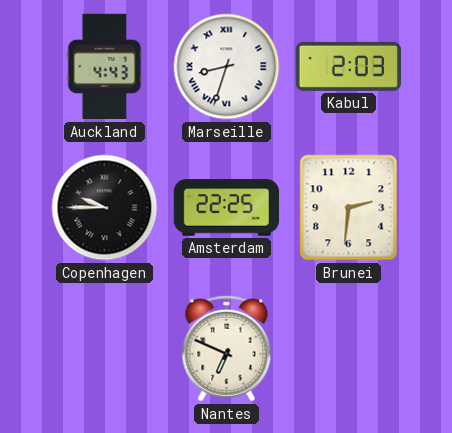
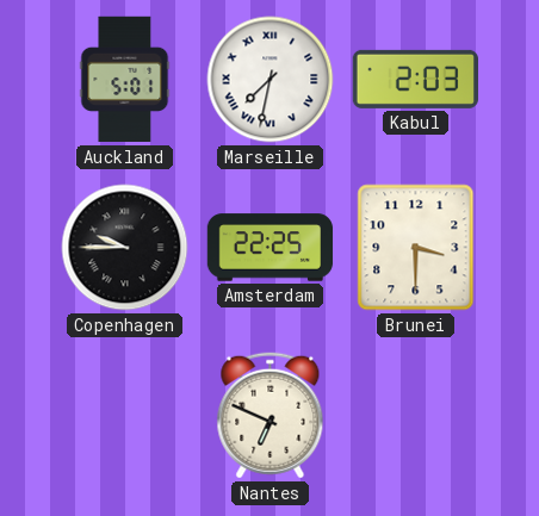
Auckland: 4:43 -> 5:01 (125, 80)
Marseille: 8:33 -> 7:32 (271, 80)
Brunei: 2:31 -> 3:30 (416, 248)
